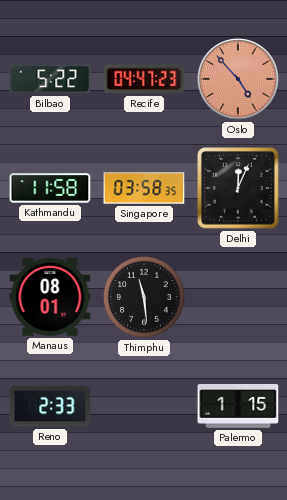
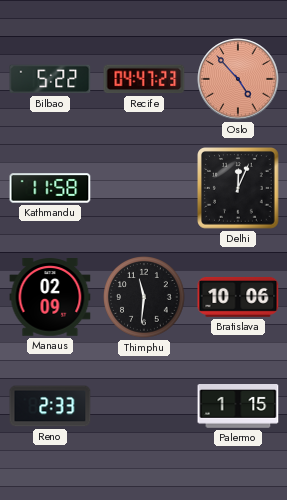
Singapore: 03:58 -> none (144, 188)
Manaus: 08:01 -> 02:09 (50, 297)
Thimphu: 11:29 -> 11:31 (145, 298)
Bratislava: none -> 10:06 (238, 297)
